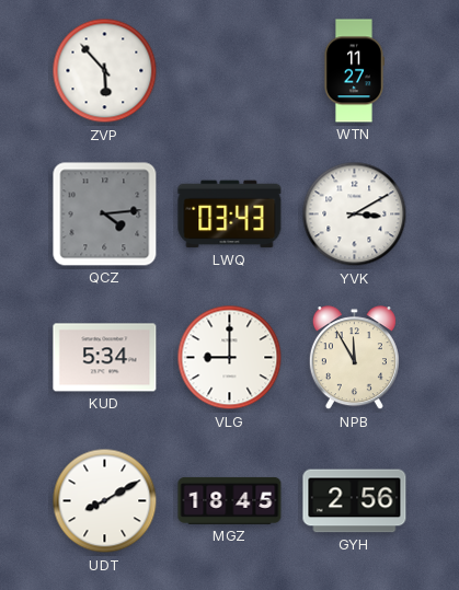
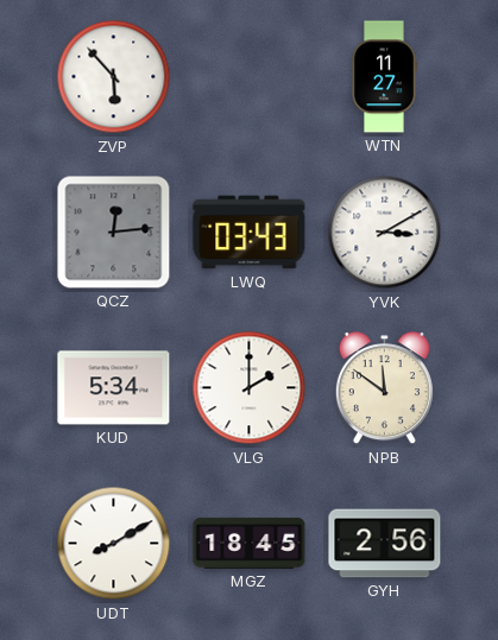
QCZ: 4:14 -> 12:14 (114, 233)
VLG: 9:00 -> 2:00 (250, 388)
NPB: 11:55 -> 11:51 (384, 388)
